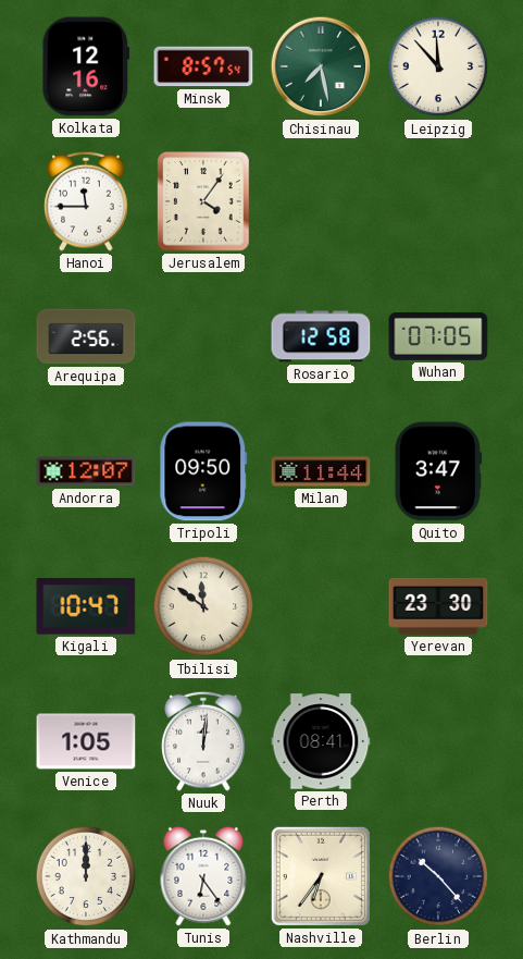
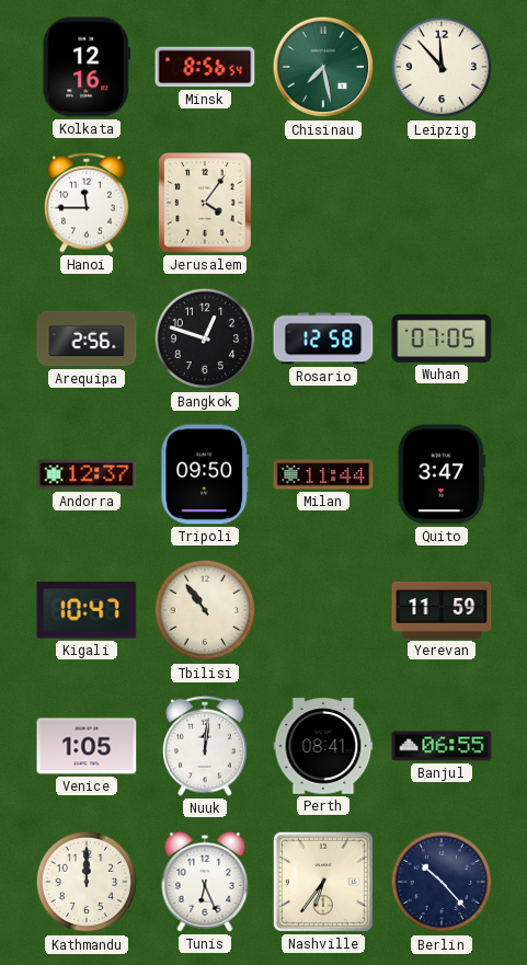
Minsk: 8:57 -> 8:56 (205, 67)
Bangkok: none -> 12:48 (205, 338)
Andorra: 12:07 -> 12:37 (87, 474)
Tbilisi: 11:51 -> 10:54 (205, 610)
Yerevan: 23:30 -> 11:59 (442, 610)
Banjul: none -> 06:55 (442, 746)
Tunis: 6:24 -> 6:26 (205, 882)
